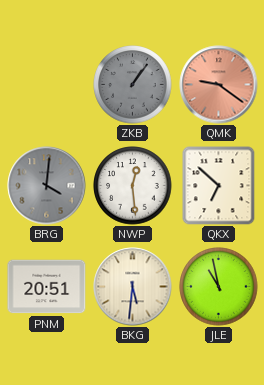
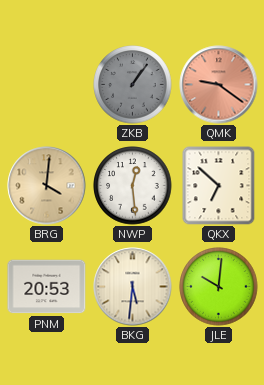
BRG dial: grey -> champagne (47, 186)
PNM: 20:51 -> 20:53 (47, 287)
JLE: 10:58 -> 10:01 (219, 287)
